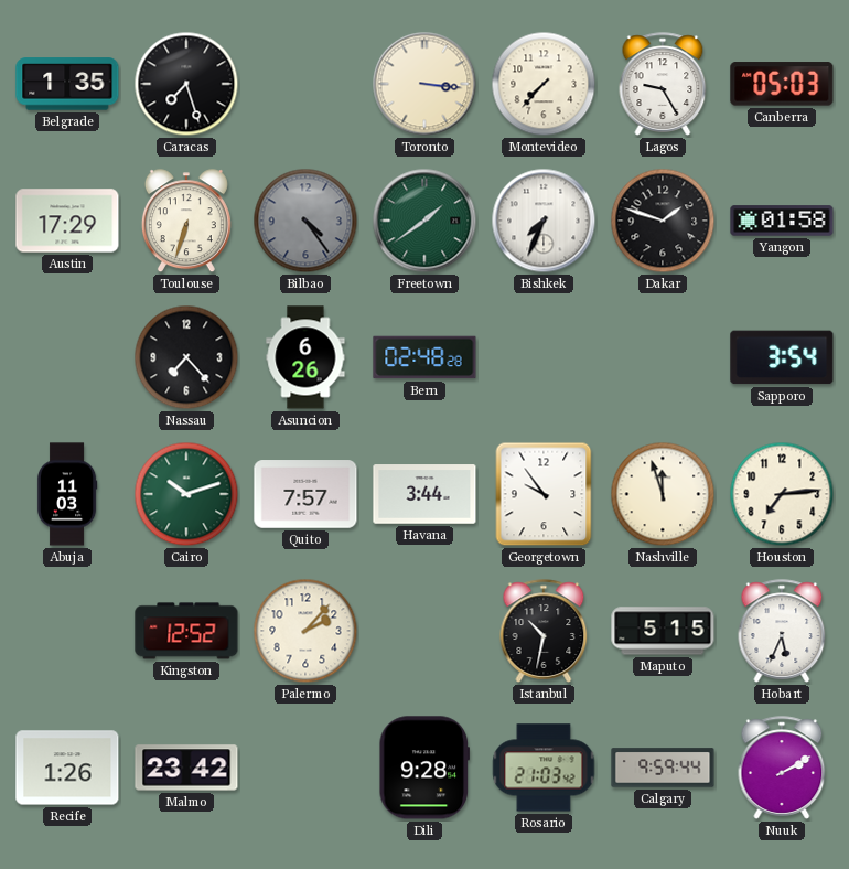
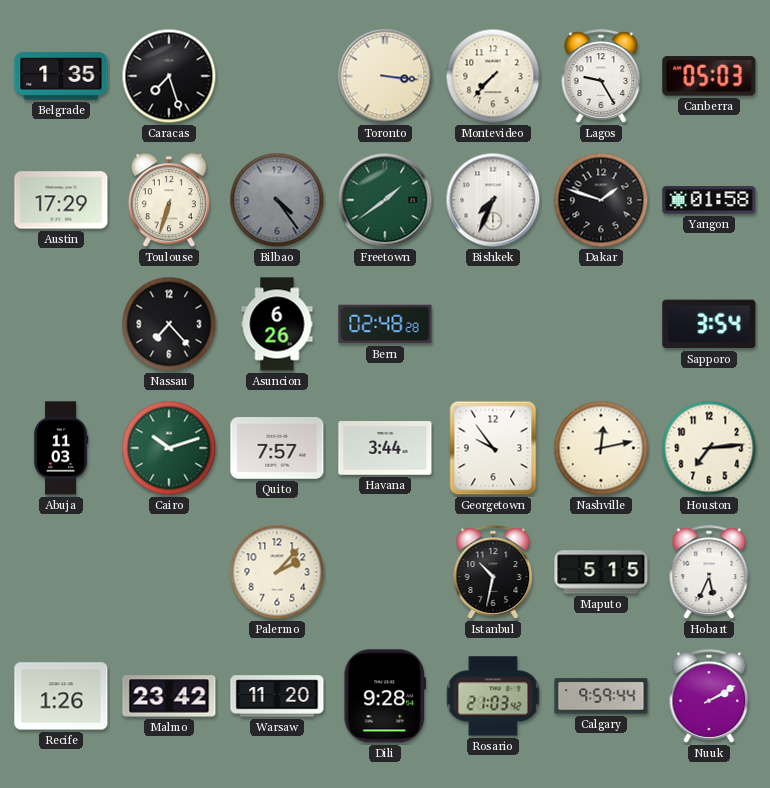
Nashville: 11:57 -> 12:13 (601, 448)
Kingston: 12:52 -> none (186, 631)
Warsaw: none -> 11:20 (277, 696)
